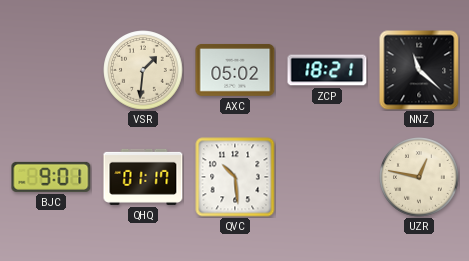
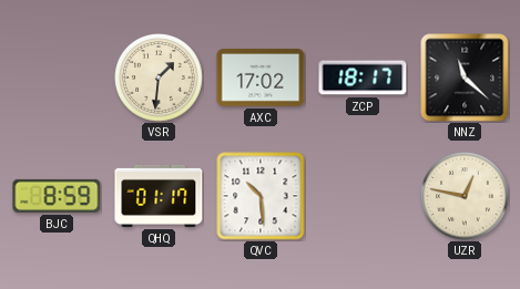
AXC: 05:02 -> 17:02 (261, 78)
ZCP: 18:21 -> 18:17 (363, 78)
BJC: 9:01 -> 8:59 (57, 196)
